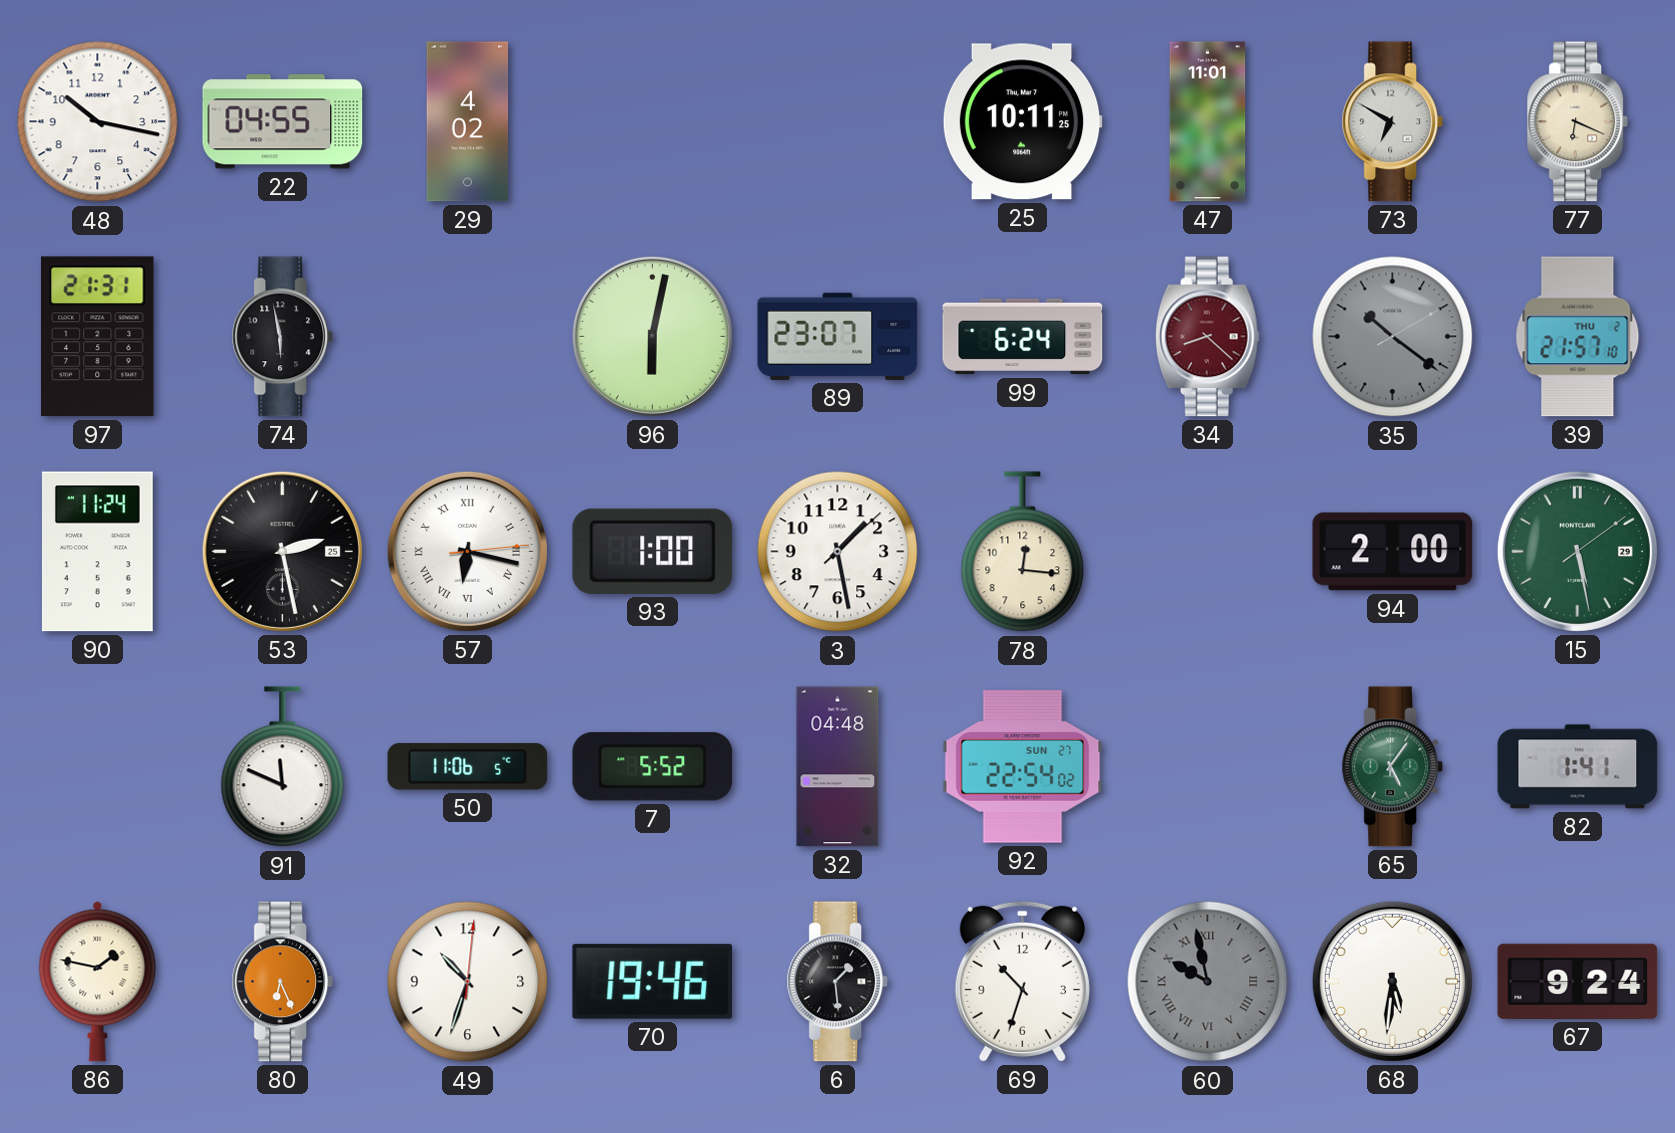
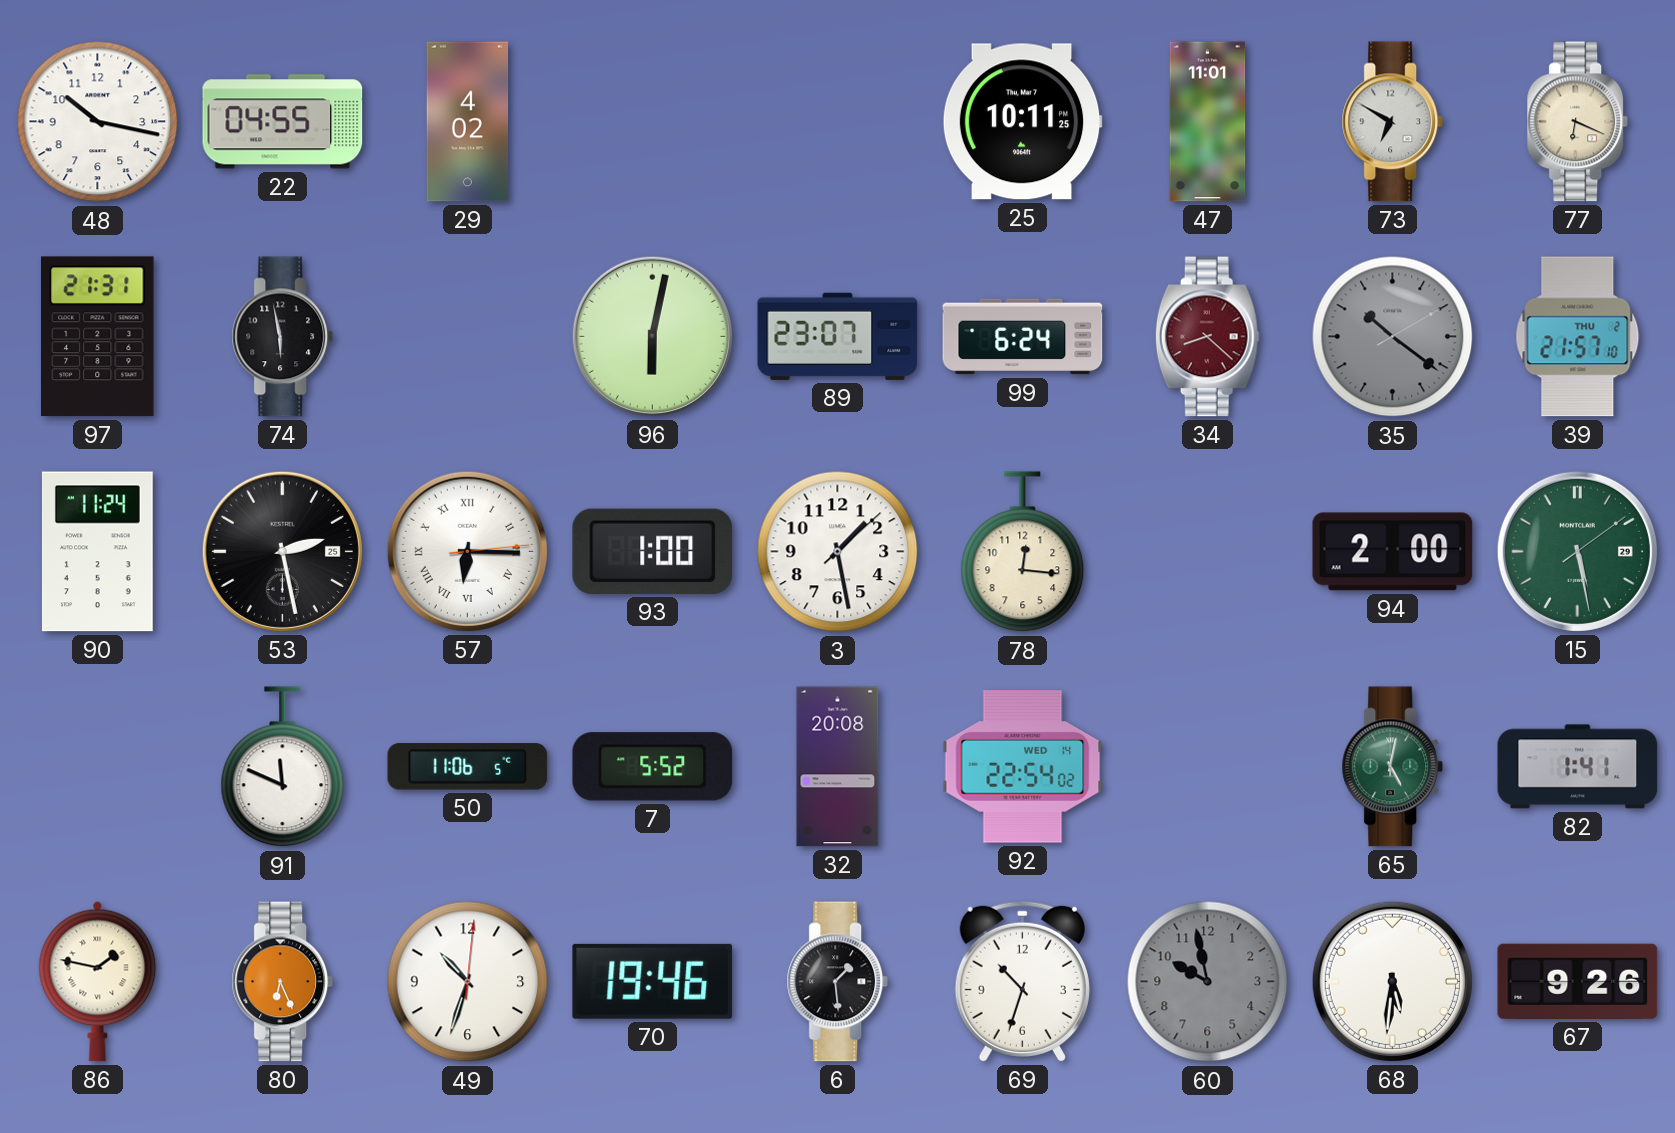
57: 6:17 -> 6:15 (467, 551)
32: 04:48 -> 20:08 (838, 767)
92 date: SUN 27 -> WED 14 (1023, 767)
65: 5:06 -> 5:02 (1393, 767)
60 numerals: Roman -> Arabic (1208, 982)
67: 9:24 -> 9:26 (1578, 981)
